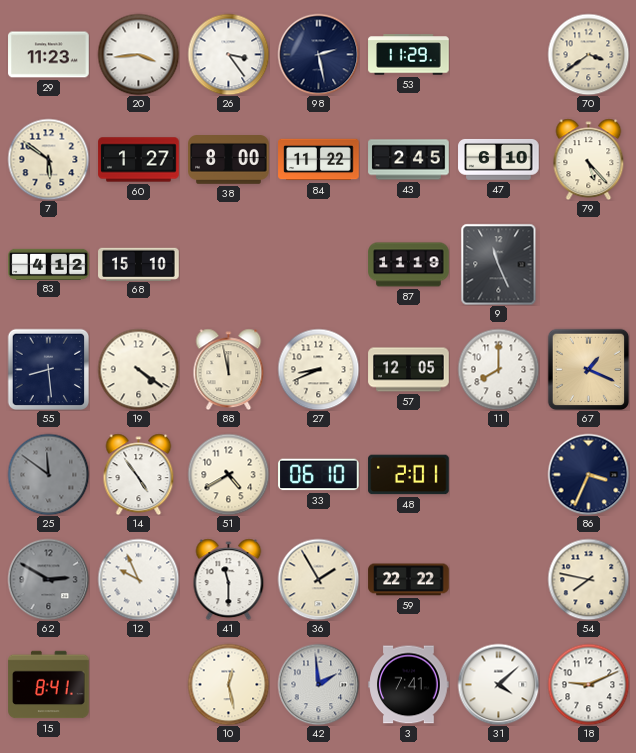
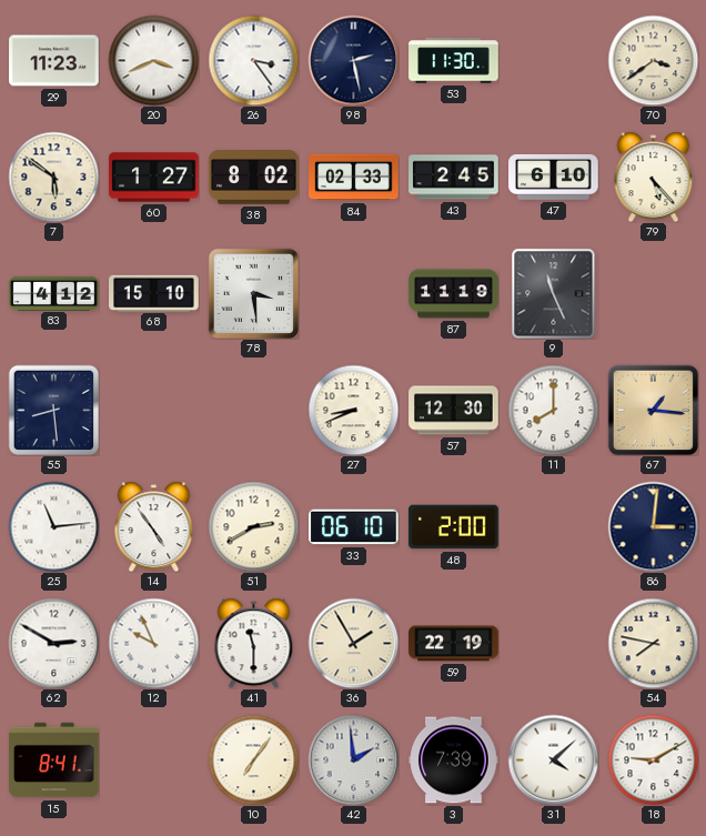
20: 3:44 -> 3:41 (153, 60)
53: 11:29 -> 11:30 (454, 61)
38: 8:00 -> 8:02 (254, 178)
84: 11:22 -> 02:33 (354, 178)
78: none -> 3:29 (253, 293)
19: 4:21 -> none (138, 369)
88: 11:58 -> none (229, 369)
57: 12:05 -> 12:30 (454, 411)
67: 1:19 -> 1:16 (653, 410)
25: 11:51 -> 11:14 (53, 526)
25 dial: grey -> white (53, 526)
51: 4:40 -> 2:40 (253, 526)
48: 2:01 -> 2:00 (454, 527)
86: 3:34 -> 3:01 (653, 526)
62 dial: grey -> white (53, 643)
59: 22:22 -> 22:19 (454, 644)
10: 12:28 -> 7:06 (253, 759)
3: 7:41 -> 7:39 (454, 761)
18: 9:11 -> 9:10 (653, 759)
